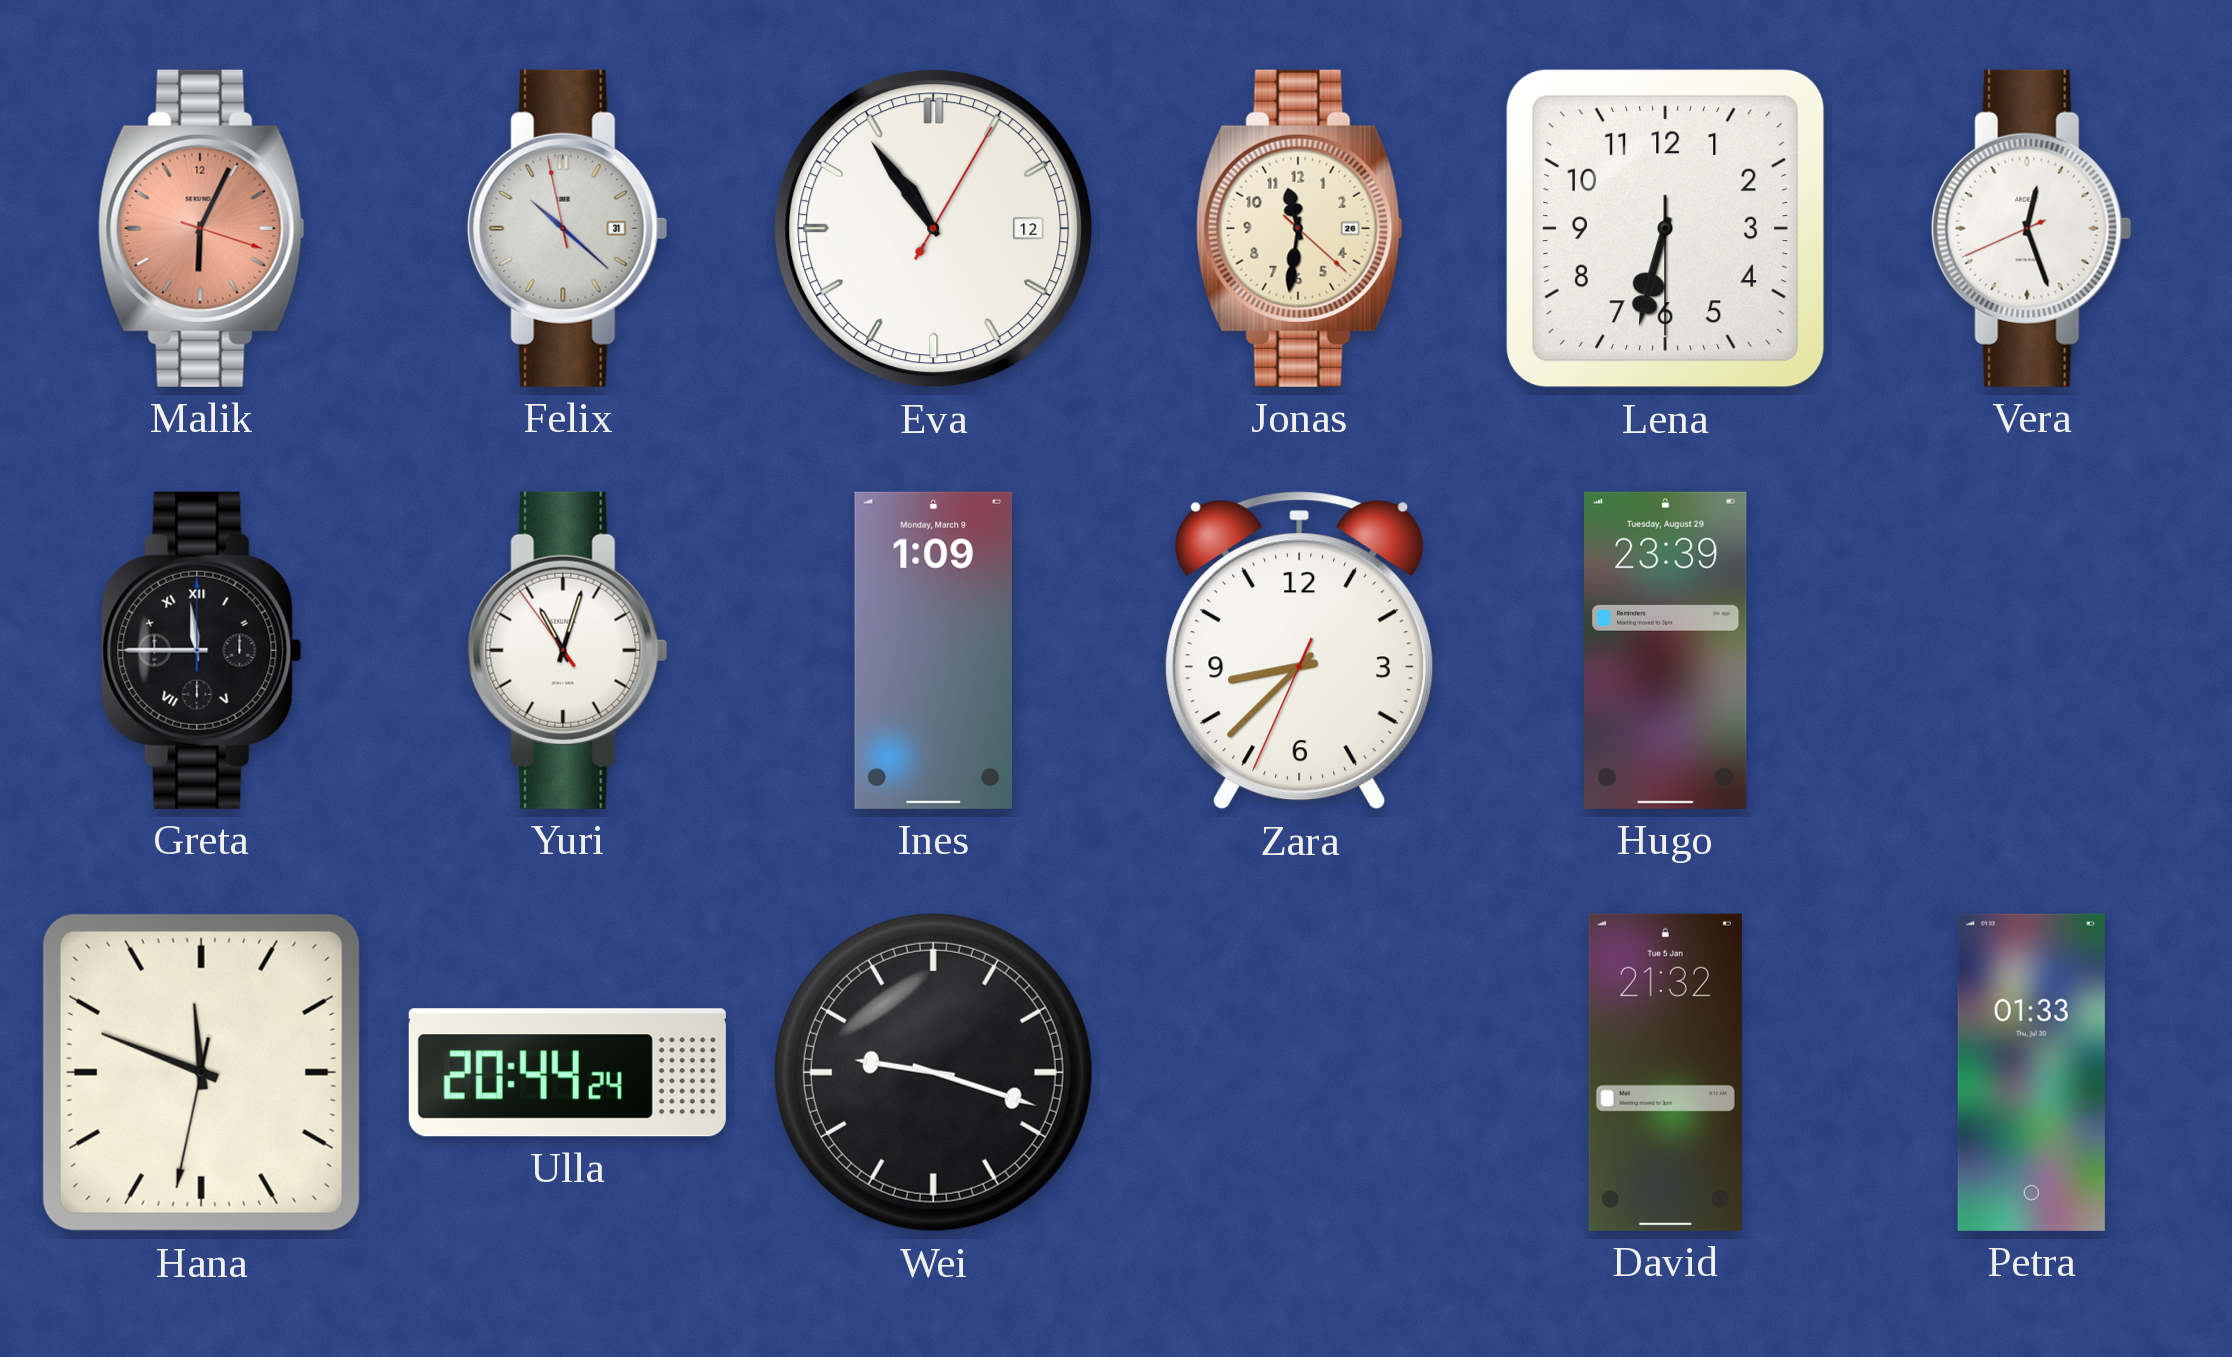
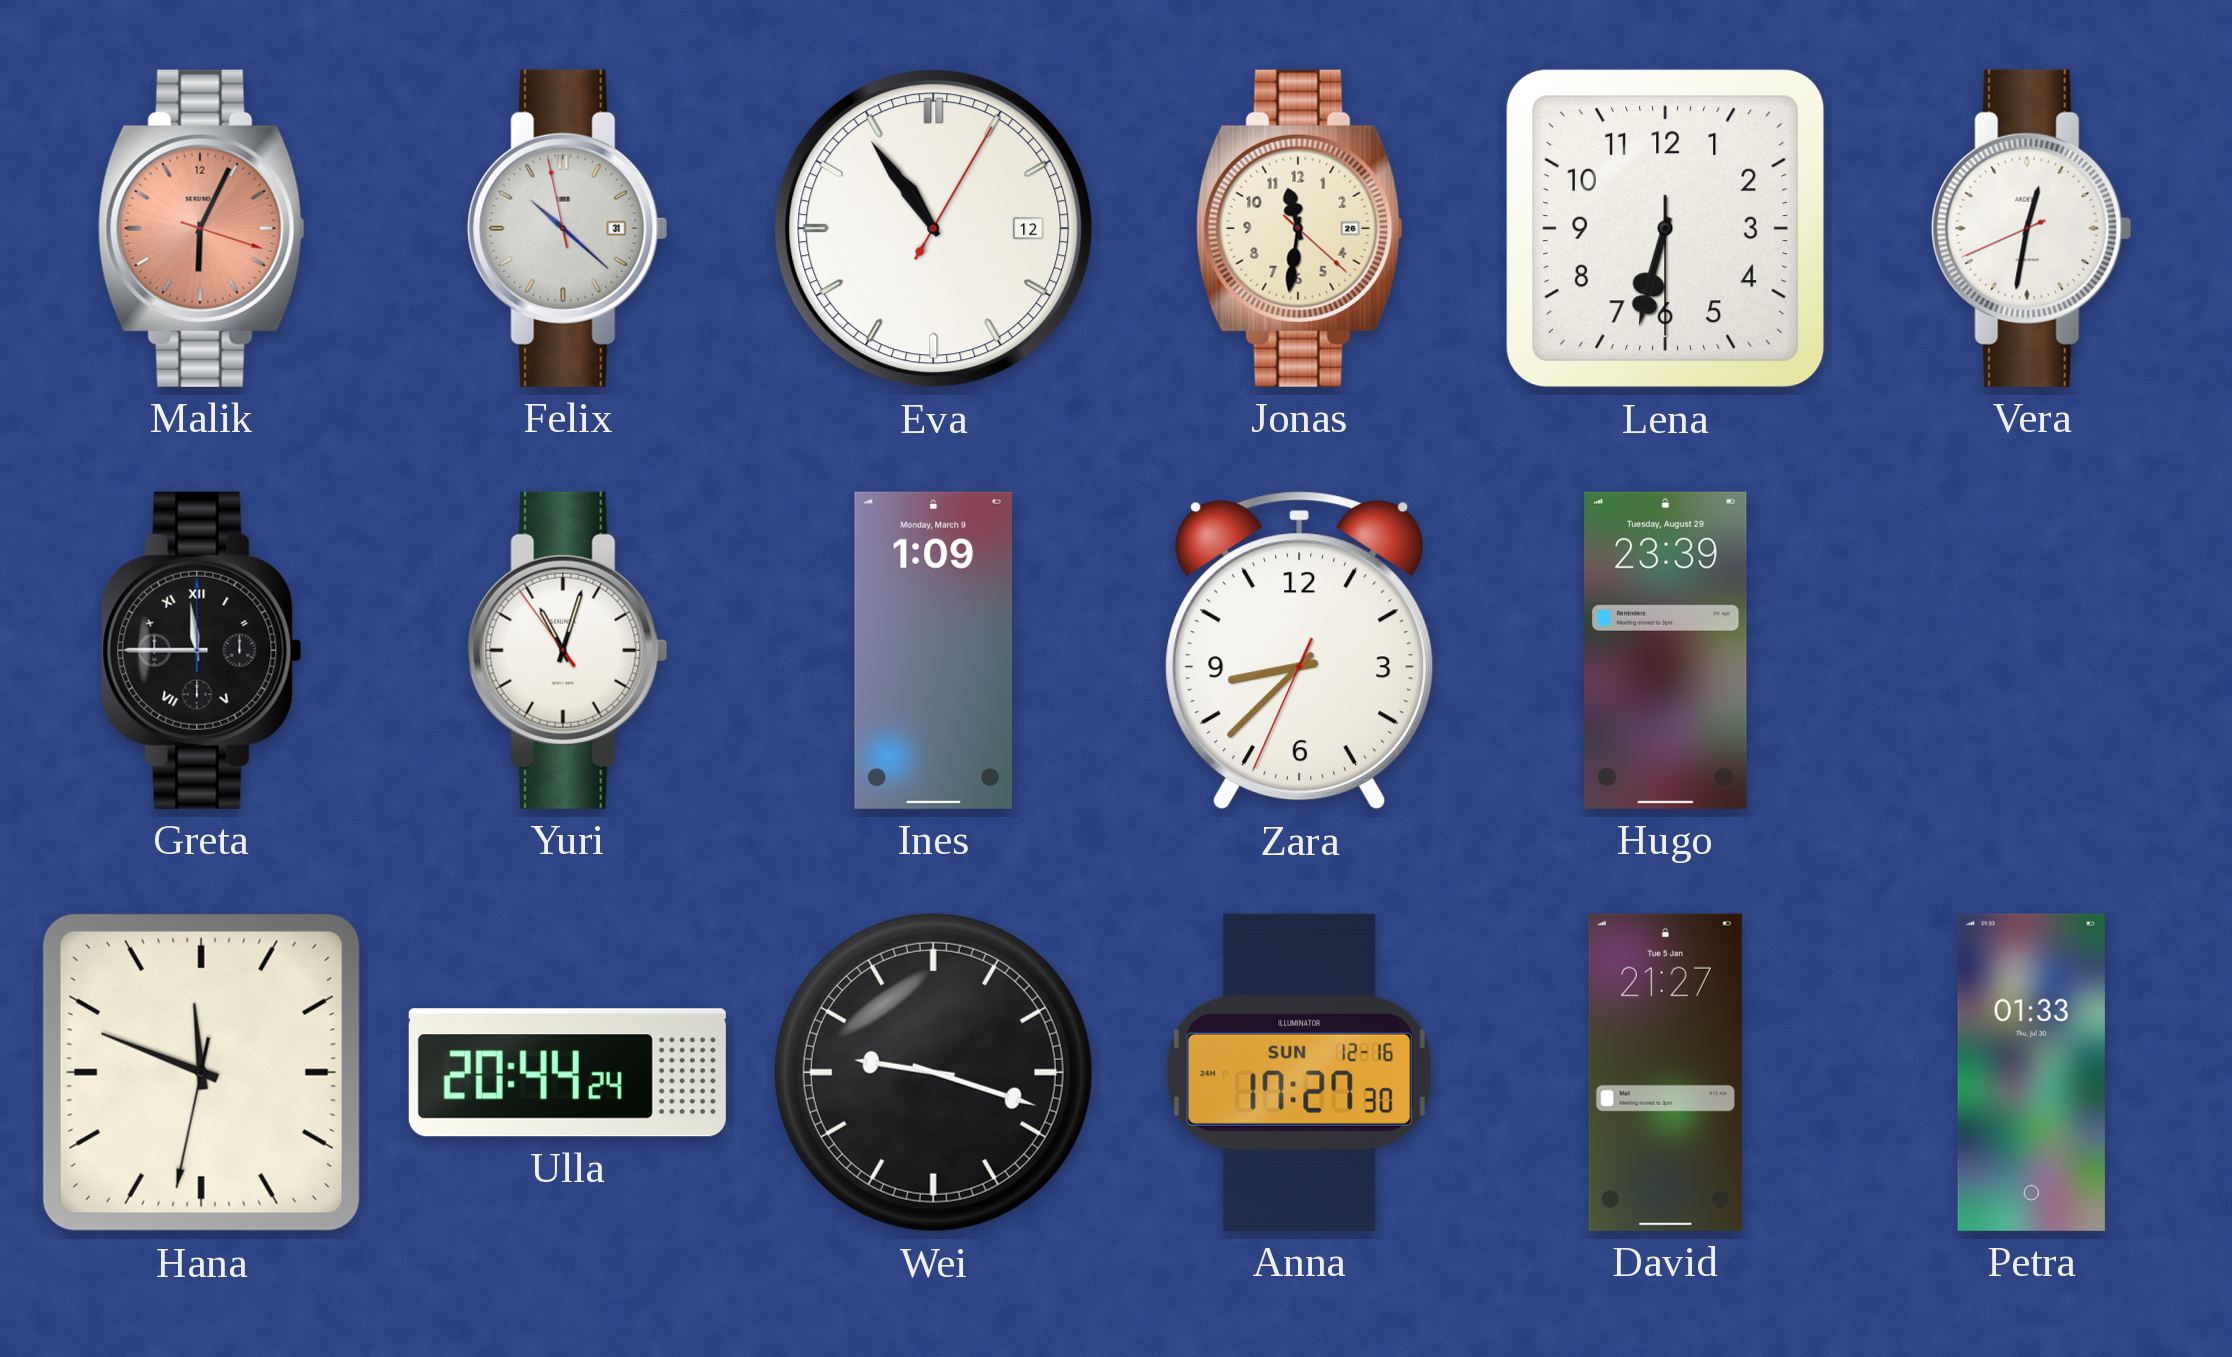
Vera: 12:26 -> 12:31 (2032, 228)
Anna: none -> 17:27 (1300, 1072)
David: 21:32 -> 21:27 (1665, 1072)
